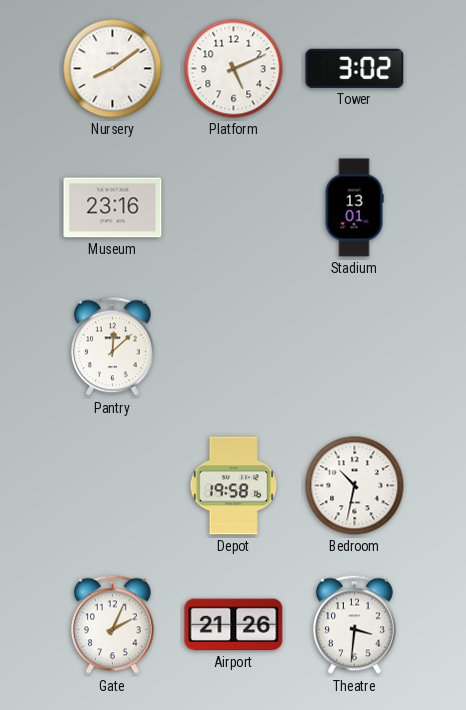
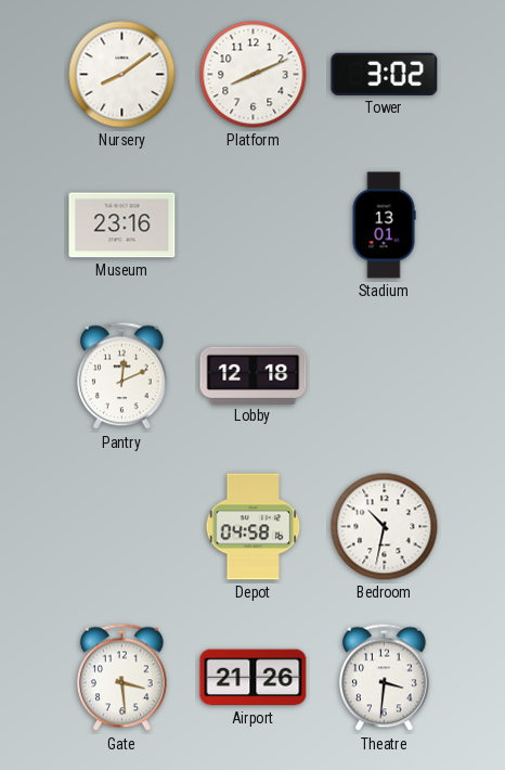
Platform: 5:11 -> 8:11 (254, 75)
Pantry: 12:08 -> 12:11 (122, 376)
Lobby: none -> 12:18 (254, 375)
Depot: 19:58 -> 04:58 (254, 527)
Gate: 2:04 -> 3:29 (122, 678)
